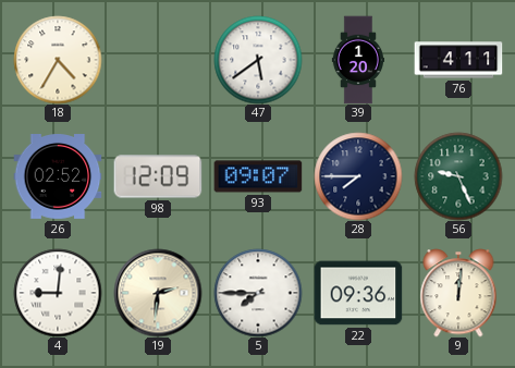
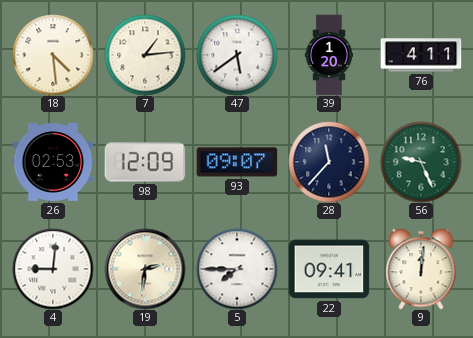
18: 4:35 -> 4:29 (53, 55)
7: none -> 1:14 (145, 55)
26: 02:52 -> 02:53 (53, 163)
28: 7:45 -> 11:37 (329, 162)
22: 09:36 -> 09:41 (329, 269)
